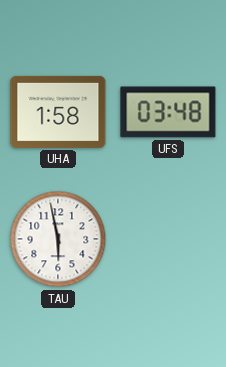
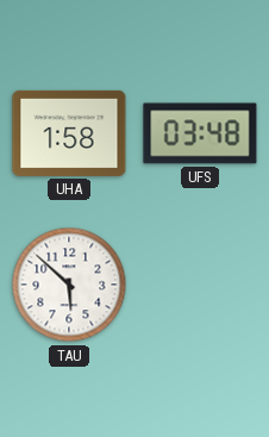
TAU: 5:58 -> 5:52 (69, 285)
